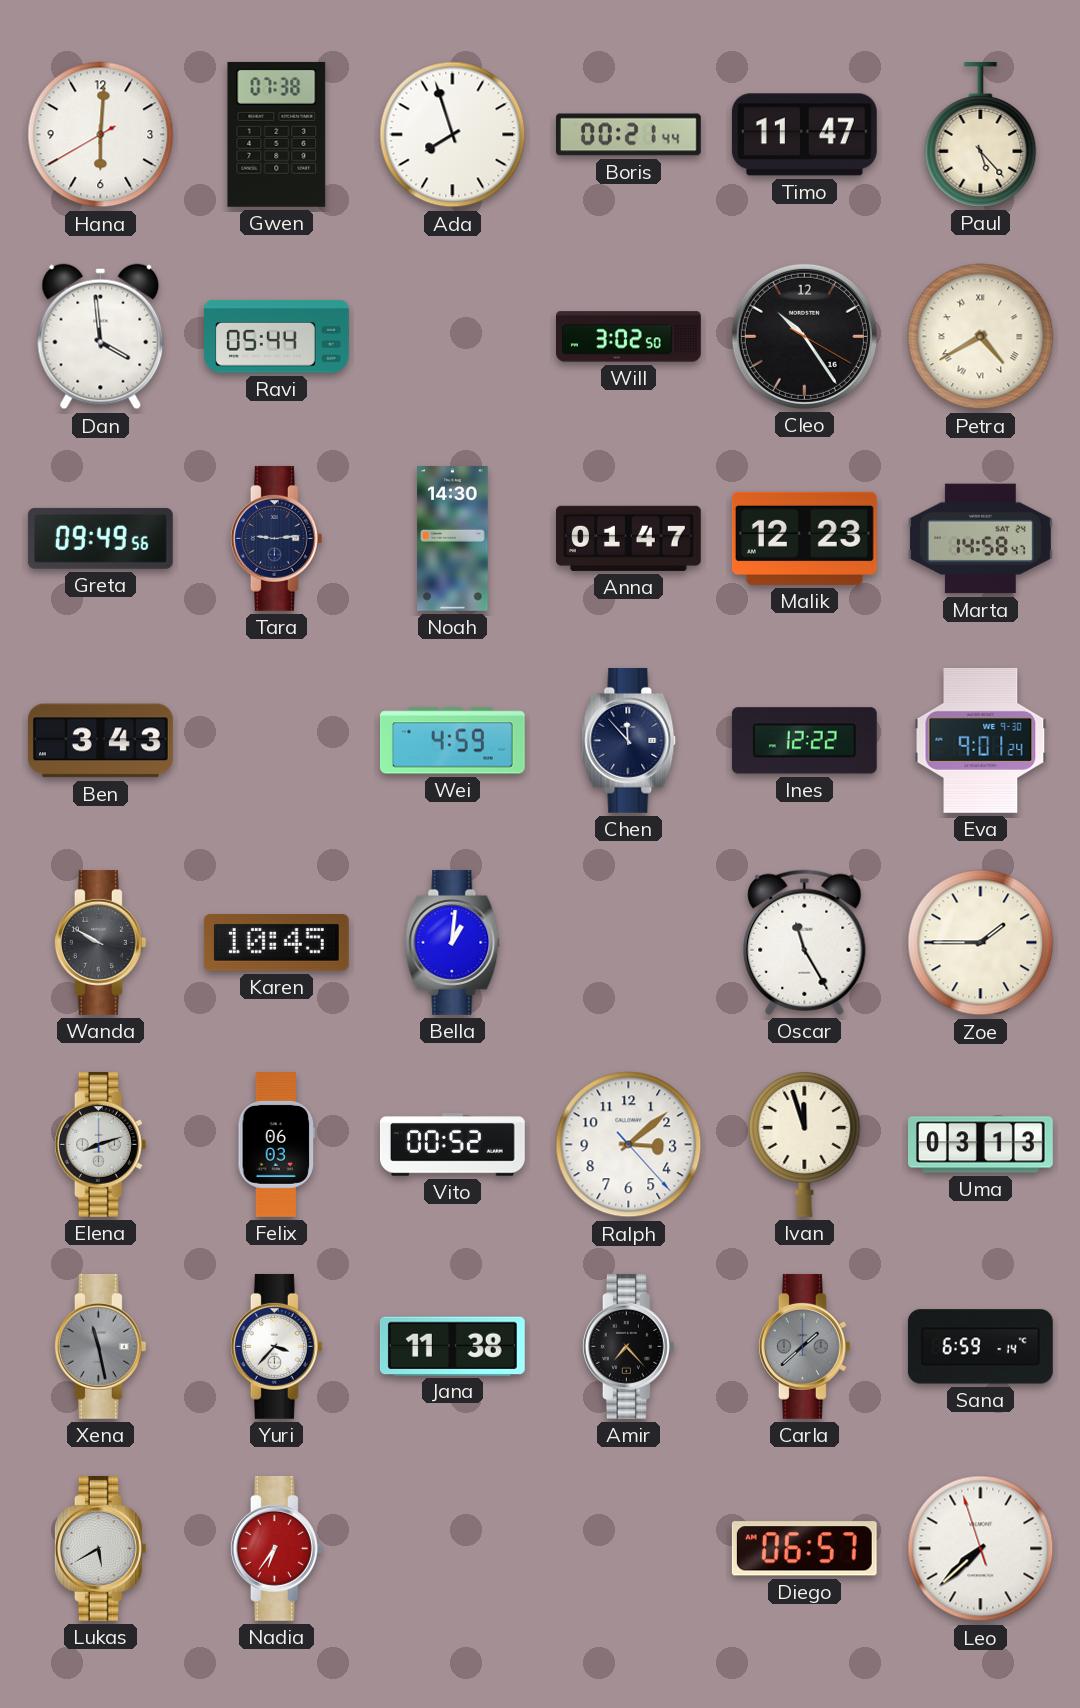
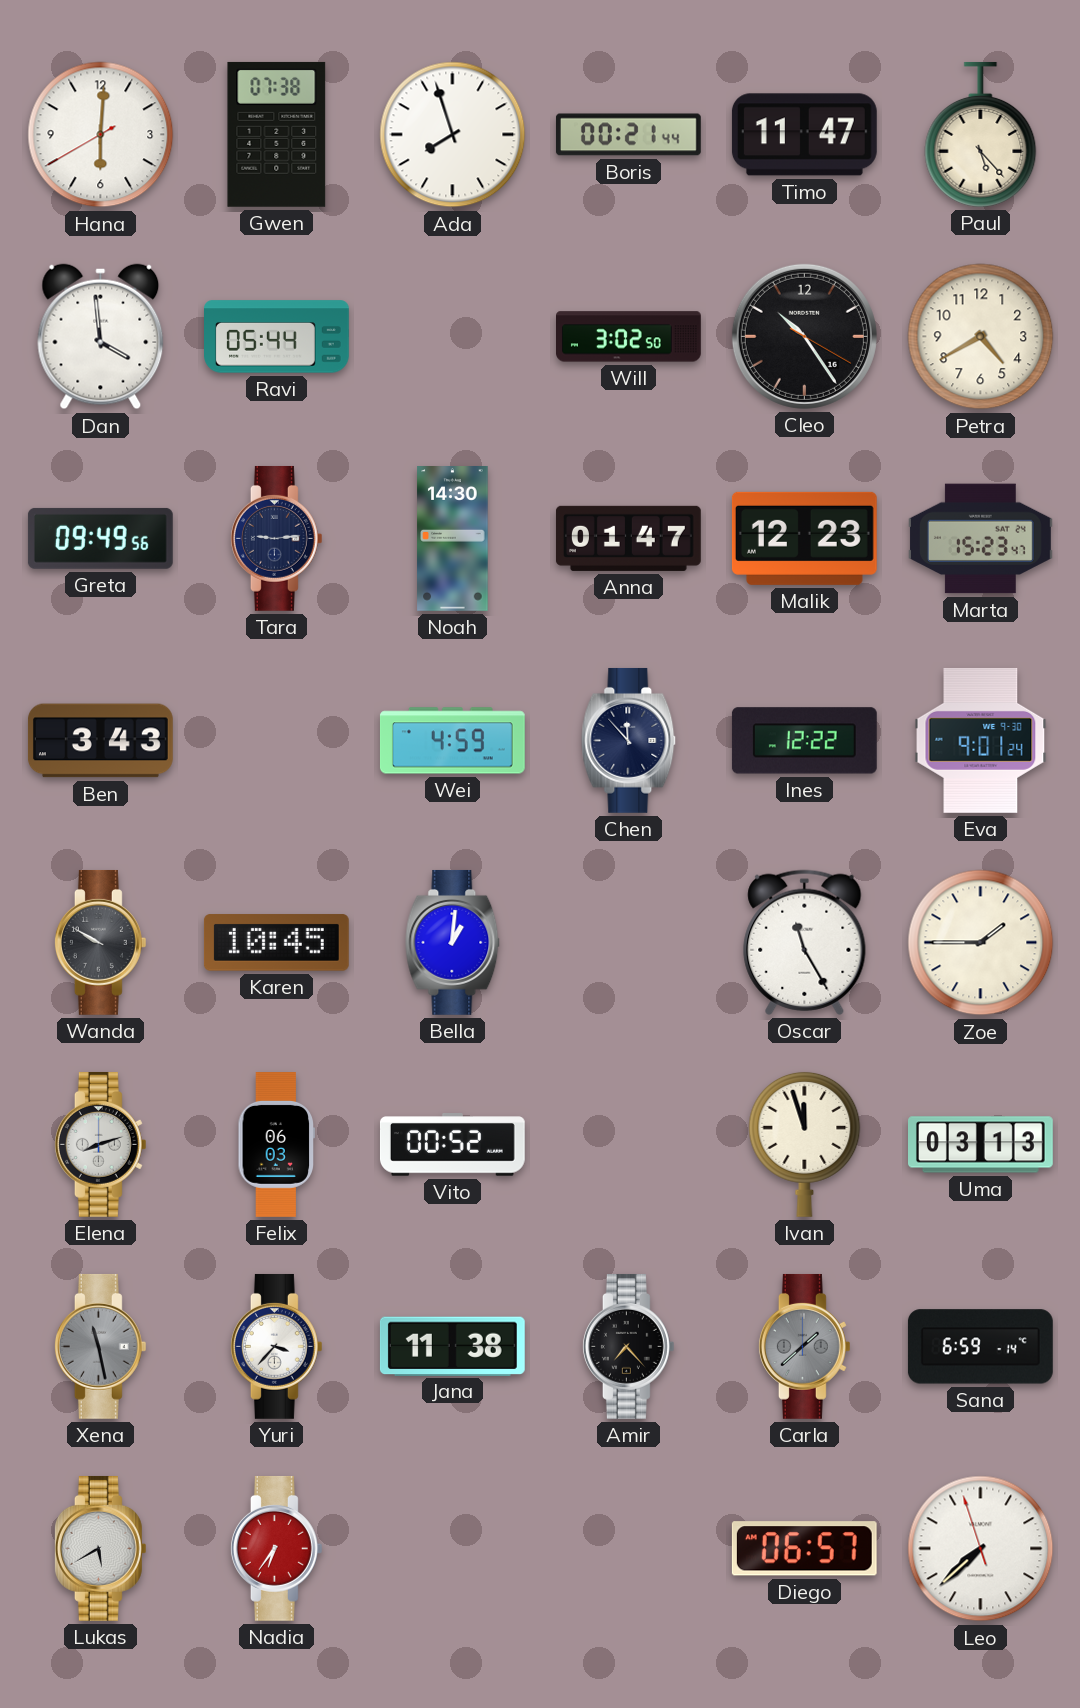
Petra numerals: Roman -> Arabic (981, 337)
Marta: 14:58 -> 15:23 (980, 539)
Ralph: 3:08 -> none (629, 1145)
